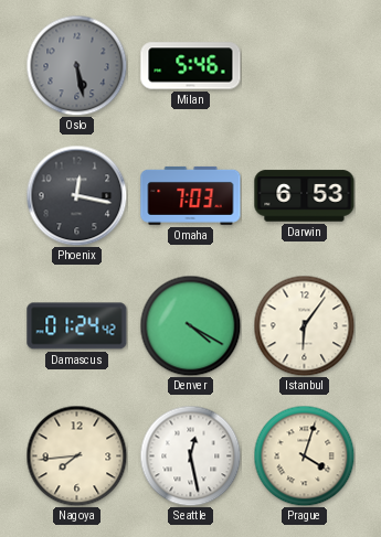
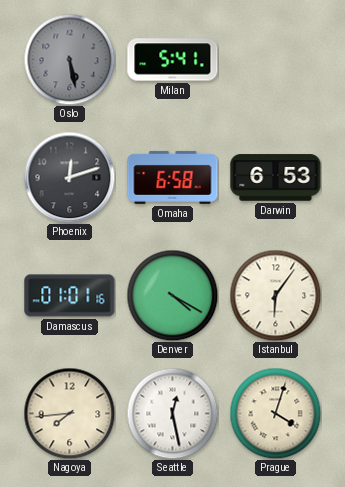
Milan: 5:46 -> 5:41 (173, 60)
Phoenix: 12:17 -> 12:12 (69, 177)
Omaha: 7:03 -> 6:58 (173, 177)
Damascus: 01:24 -> 01:01 (70, 296)
